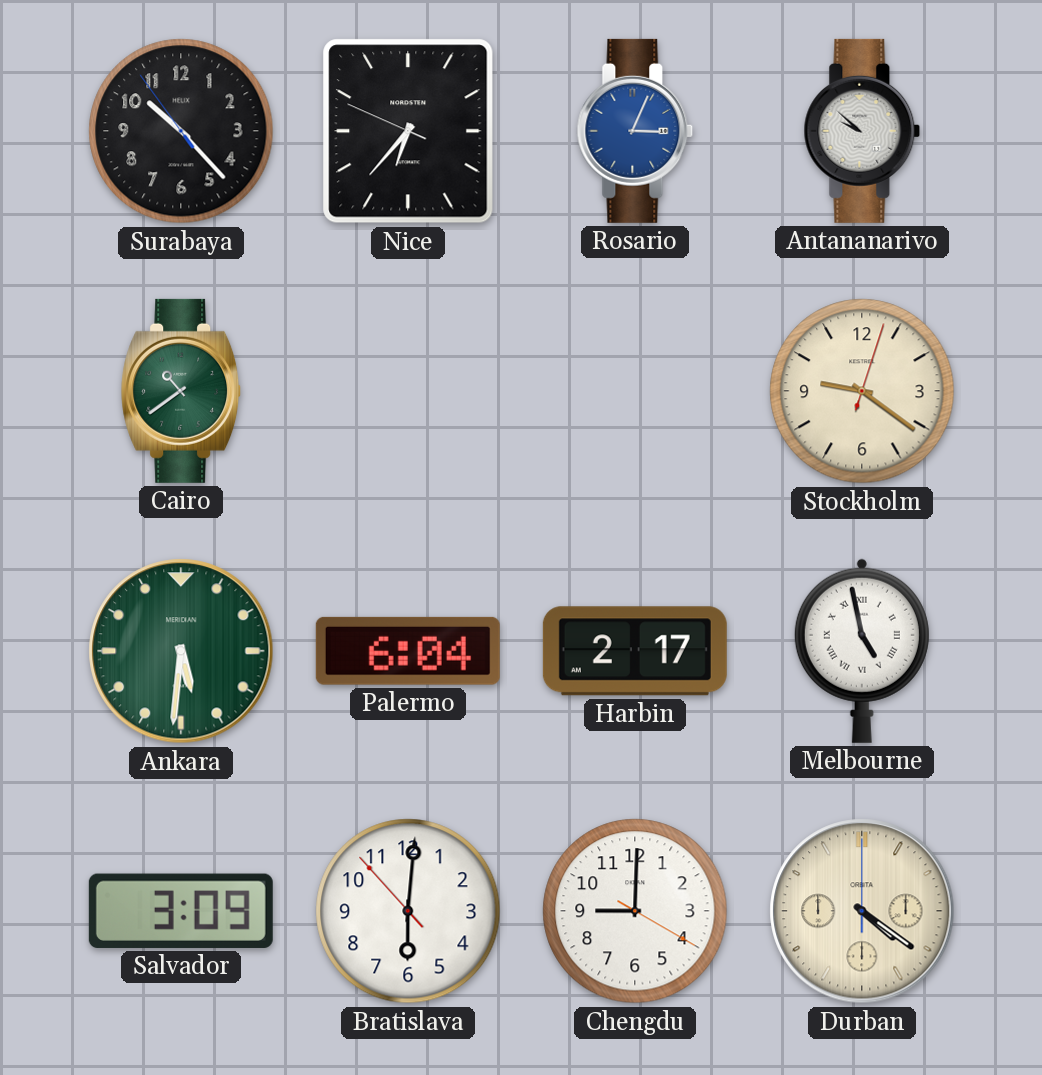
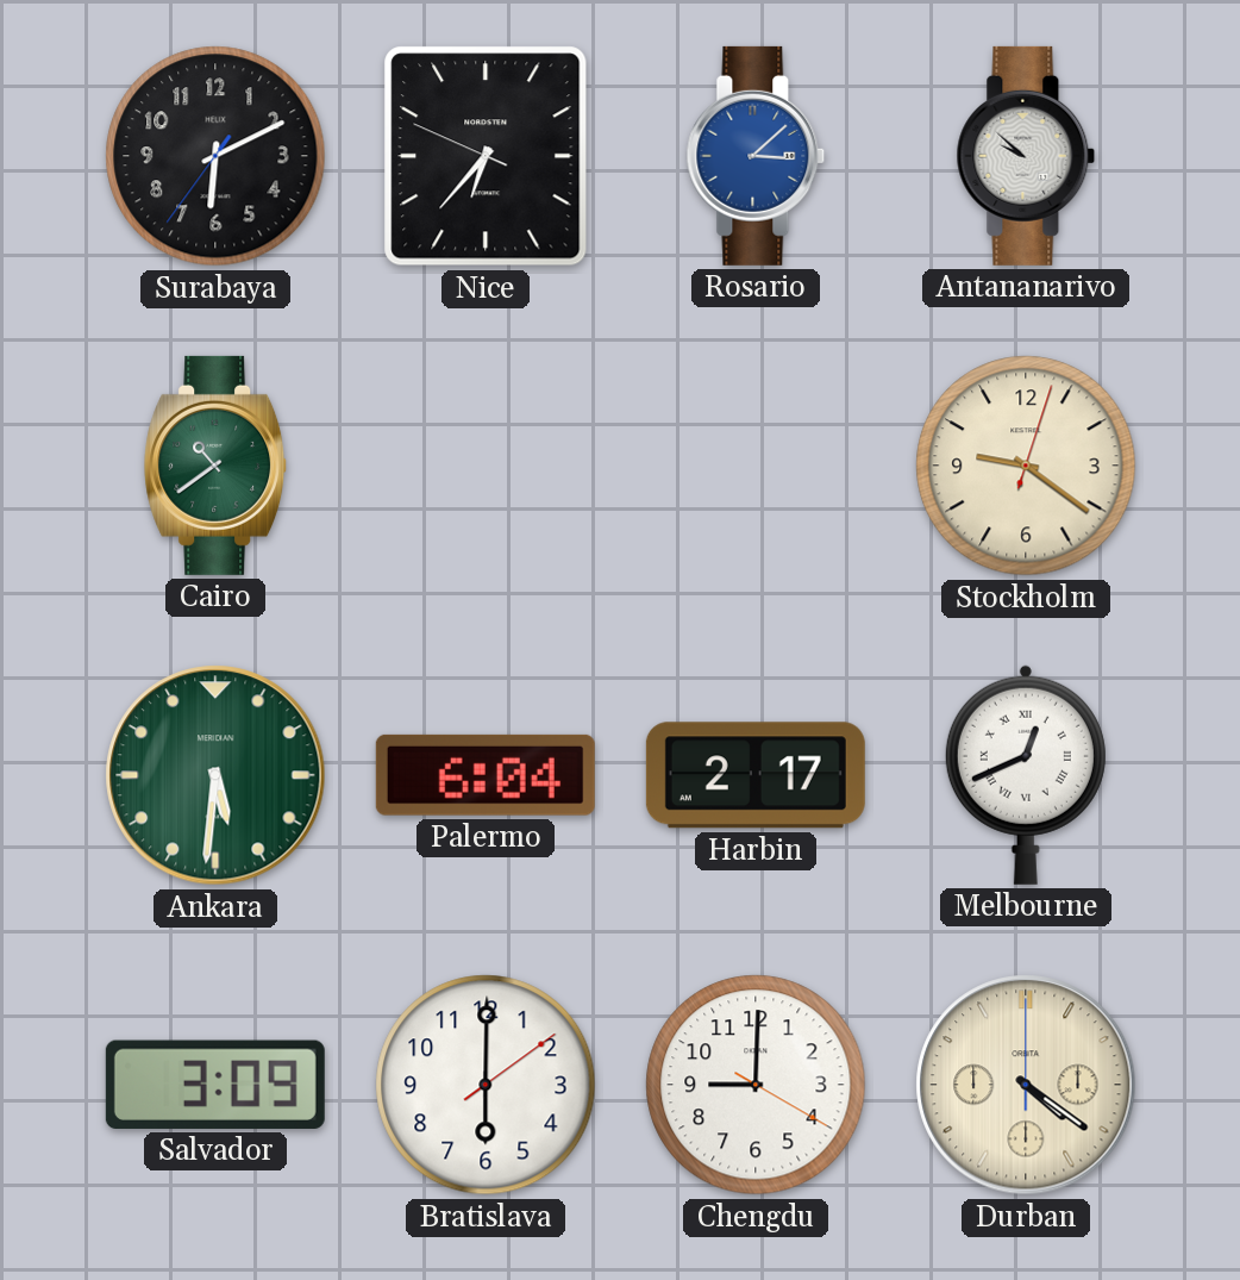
Surabaya: 10:22 -> 6:10 (215, 156)
Rosario: 3:04 -> 3:08 (756, 156)
Melbourne: 4:58 -> 12:41 (1026, 775)
Bratislava: 6:00:53 -> 6:00:09 (486, 1085)
